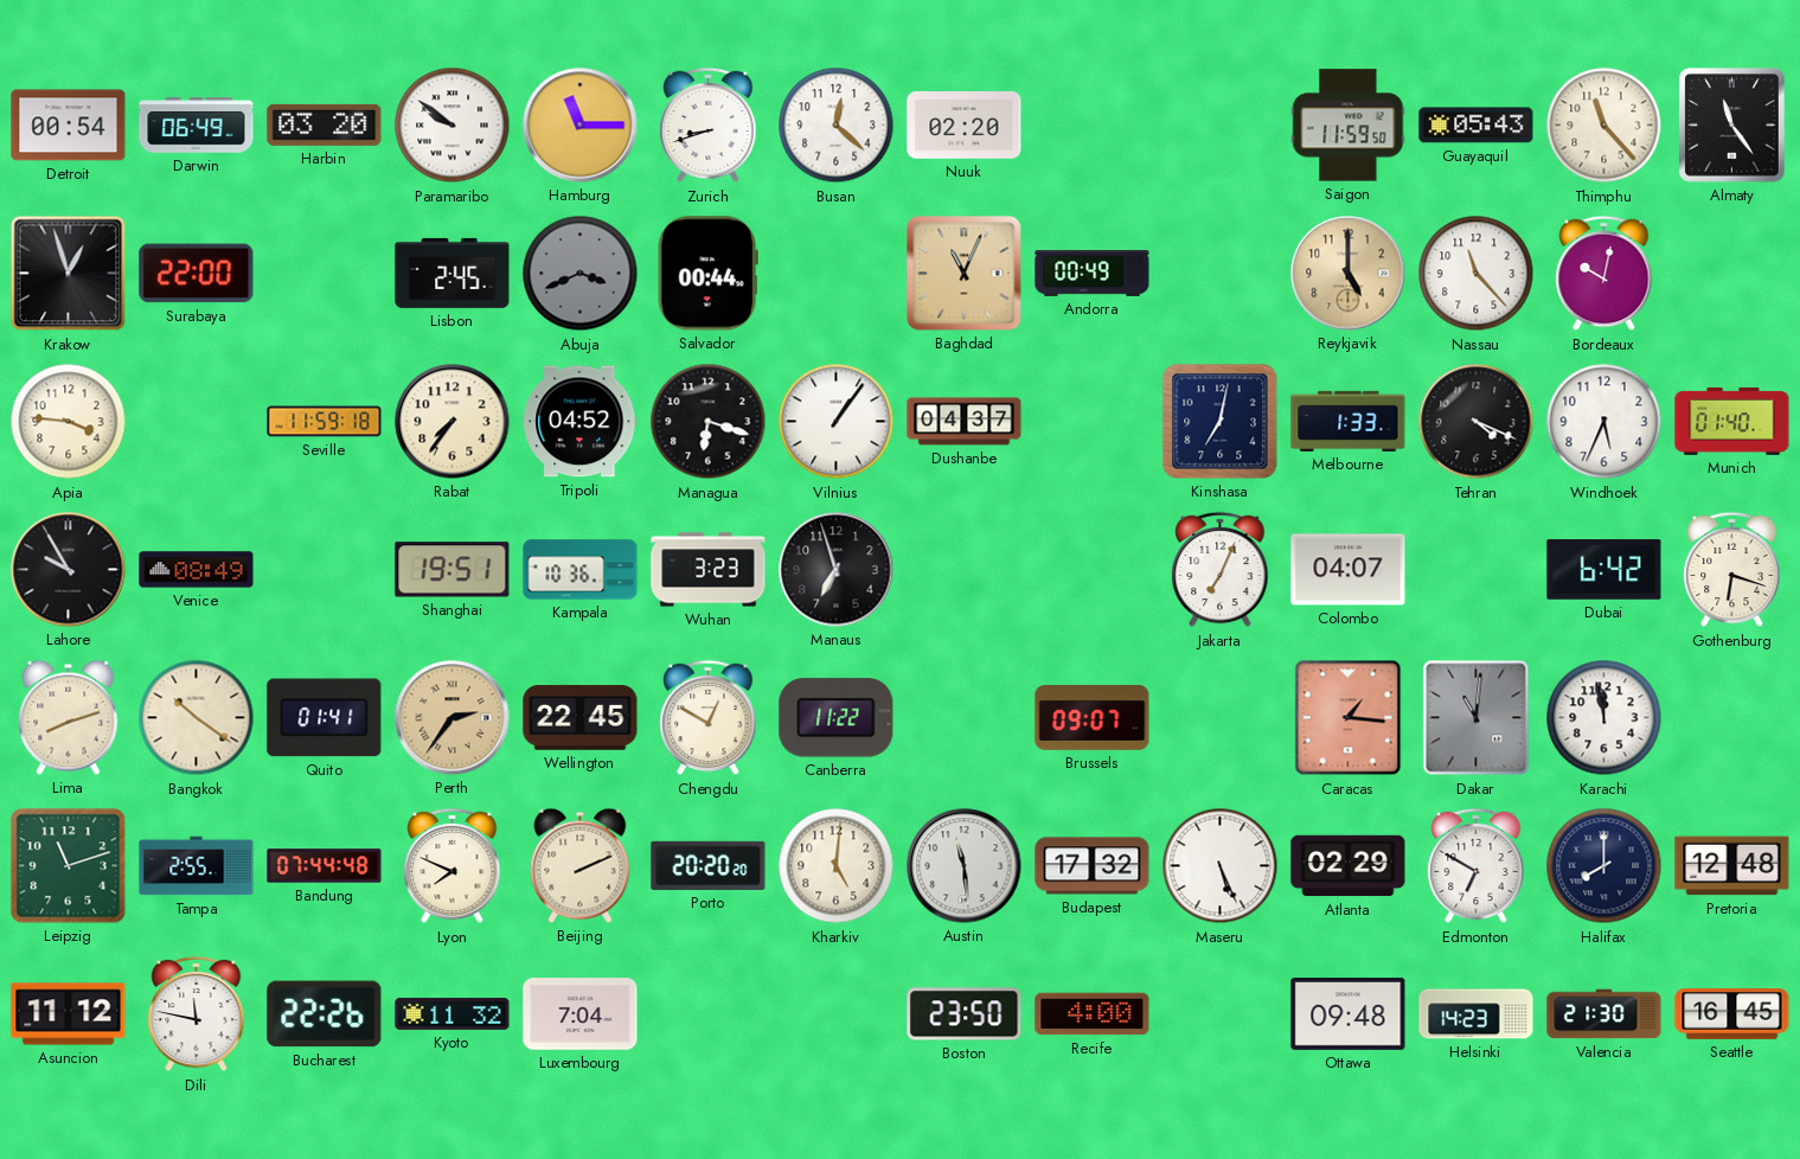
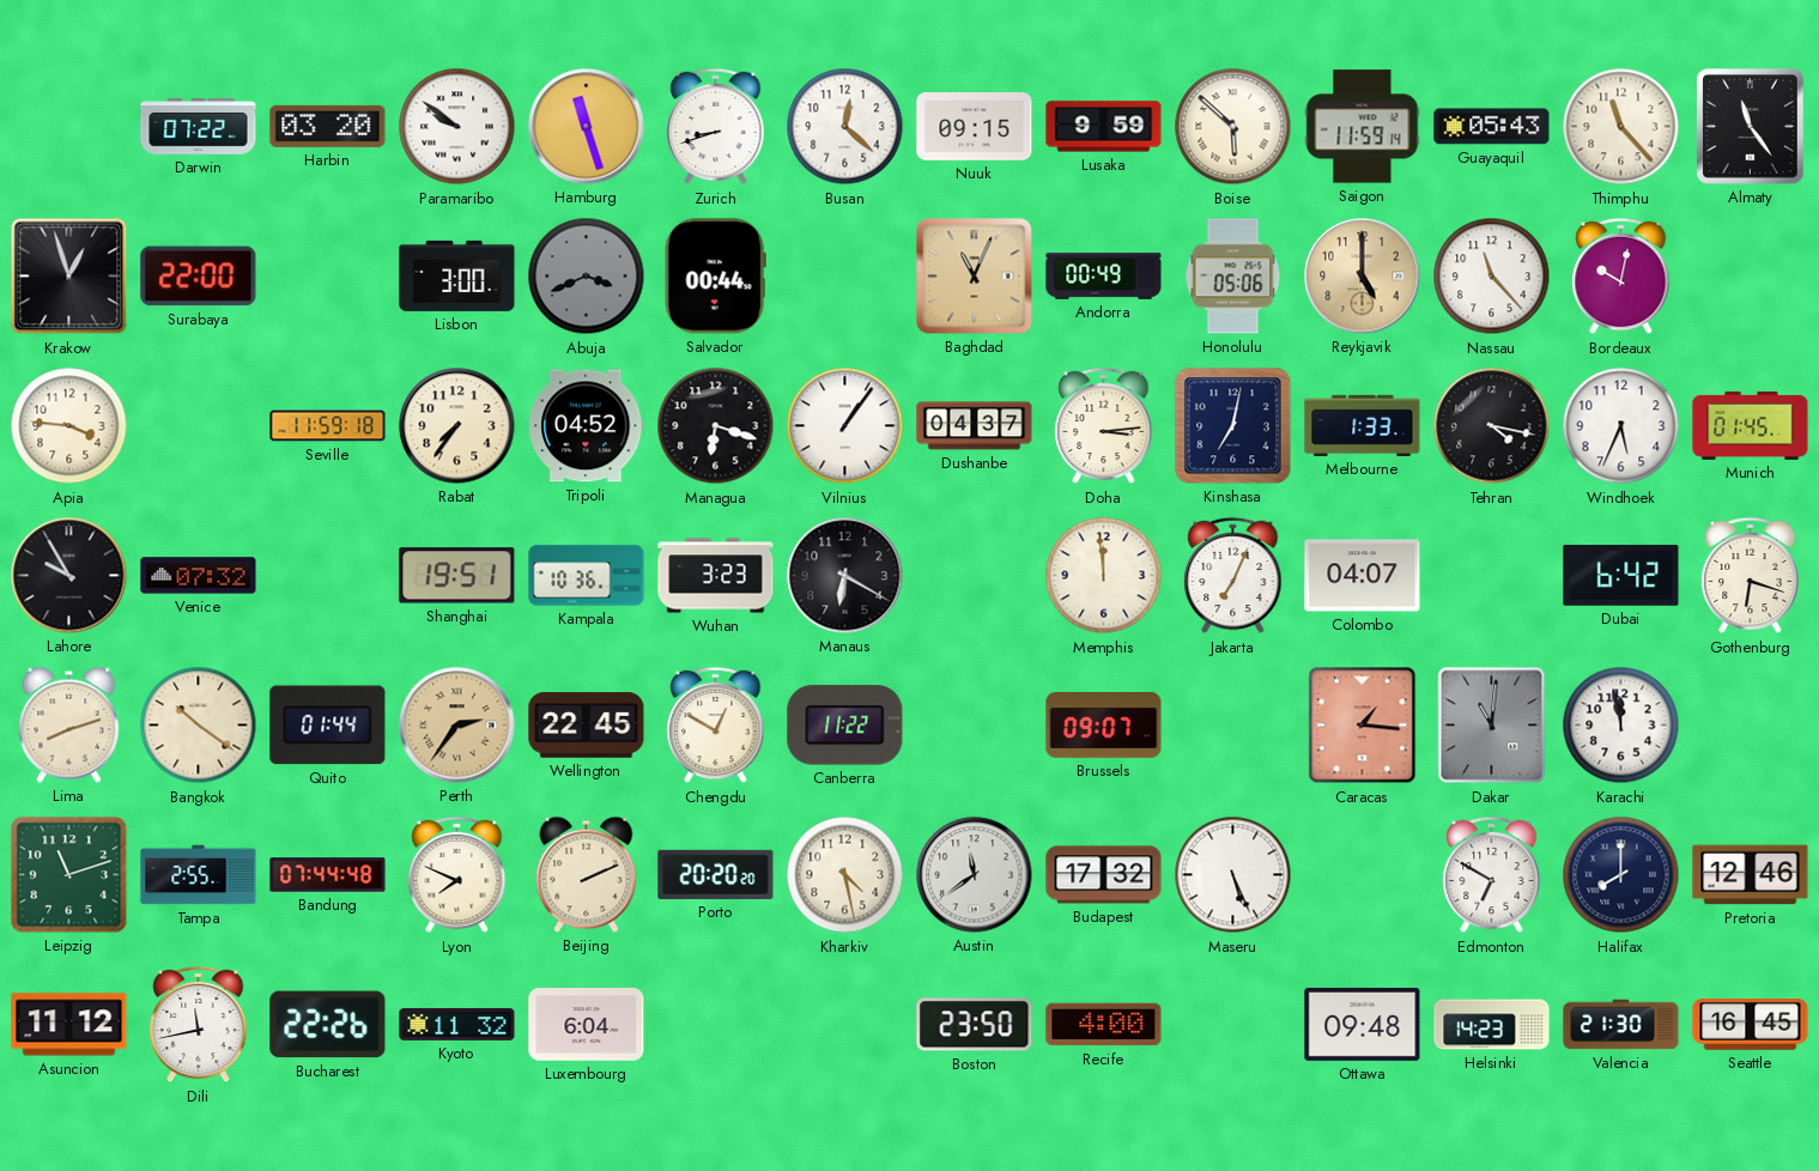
Detroit: 00:54 -> none (69, 126)
Darwin: 06:49 -> 07:22 (199, 127)
Hamburg: 11:15 -> 11:27 (587, 127)
Nuuk: 02:20 -> 09:15 (975, 127)
Lusaka: none -> 9:59 (1104, 127)
Boise: none -> 5:52 (1233, 127)
Saigon: 11:59:50 -> 11:59:14 (1363, 127)
Lisbon: 2:45 -> 3:00 (457, 275)
Honolulu: none -> 05:06 (1233, 277)
Doha: none -> 3:14 (1104, 426)
Tehran: 4:19 -> 4:17 (1492, 426)
Munich: 01:40 -> 01:45 (1751, 425)
Venice: 08:49 -> 07:32 (199, 576)
Manaus: 6:57 -> 6:20 (845, 576)
Memphis: none -> 11:59 (1104, 576)
Quito: 01:41 -> 01:44 (328, 726)
Kharkiv: 5:01 -> 4:28 (845, 875)
Austin: 11:29 -> 11:39 (975, 875)
Atlanta: 02:29 -> none (1349, 866)
Pretoria: 12:48 -> 12:46 (1751, 875)
Dili: 11:47 -> 11:43 (199, 1025)
Luxembourg: 7:04 -> 6:04 (587, 1025)
